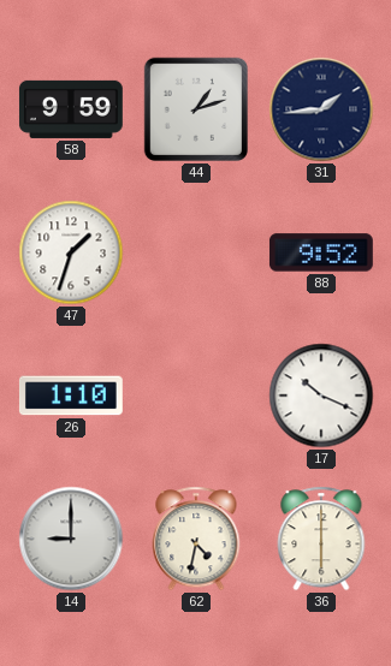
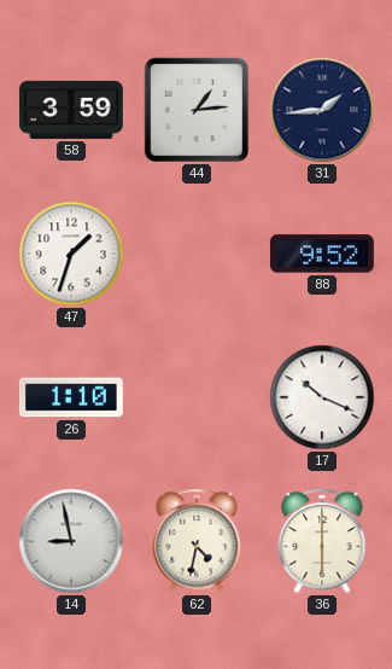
58: 9:59 -> 3:59 (71, 110)
44: 1:12 -> 1:14 (197, 110)
14: 9:00 -> 8:58 (71, 541)
